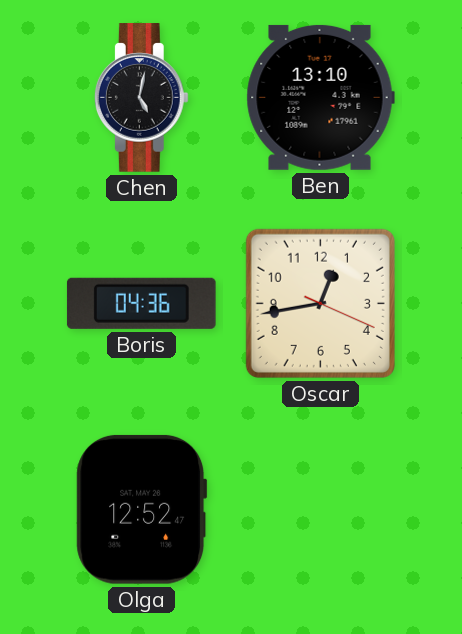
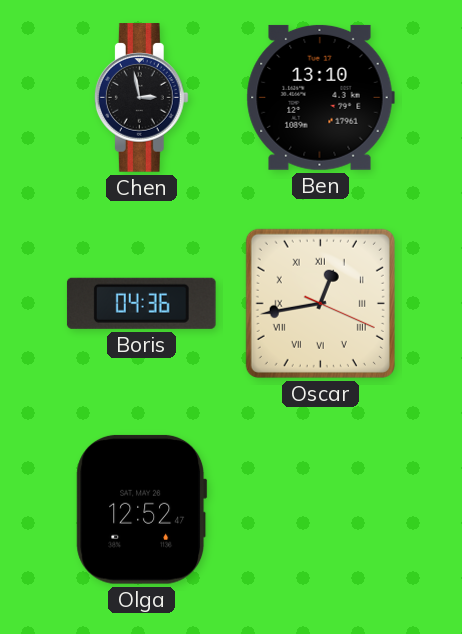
Chen: 5:02 -> 2:58 (141, 98)
Oscar numerals: Arabic -> Roman (320, 303)
